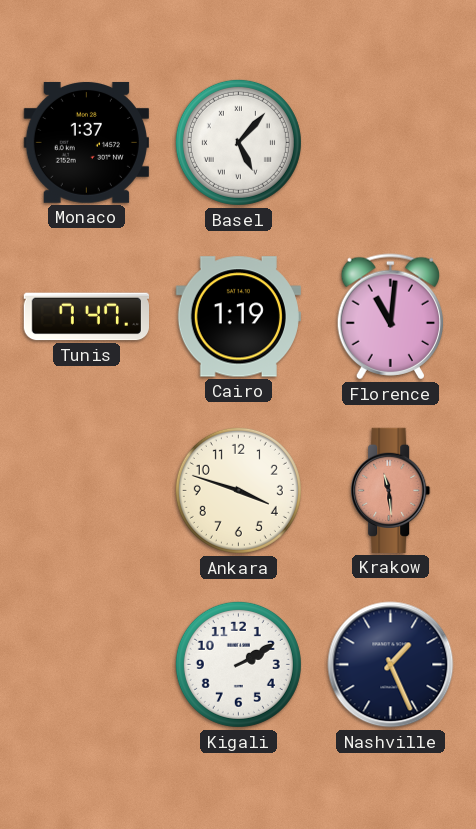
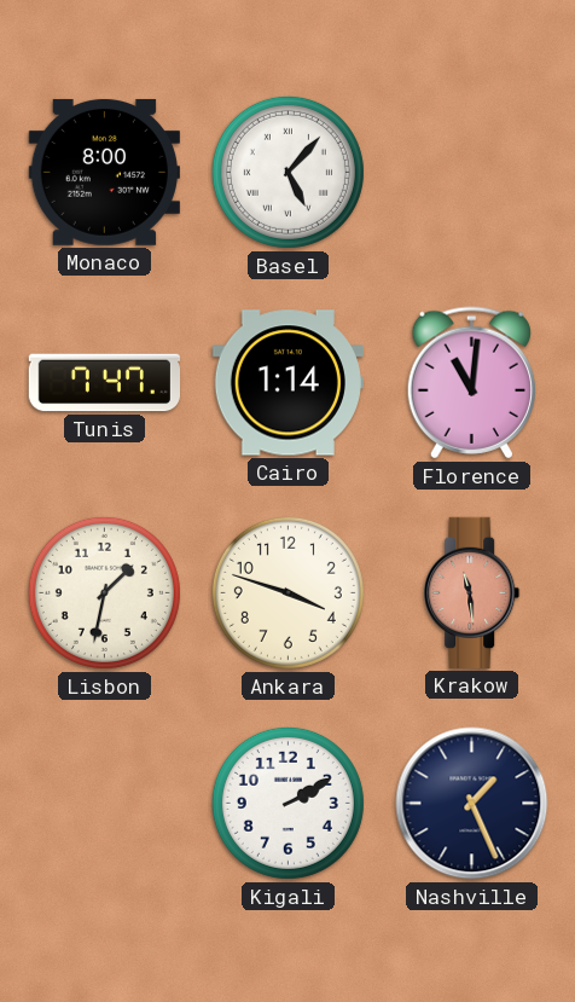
Monaco: 1:37 -> 8:00 (104, 172)
Cairo: 1:19 -> 1:14 (287, 383)
Lisbon: none -> 1:32 (104, 592)
